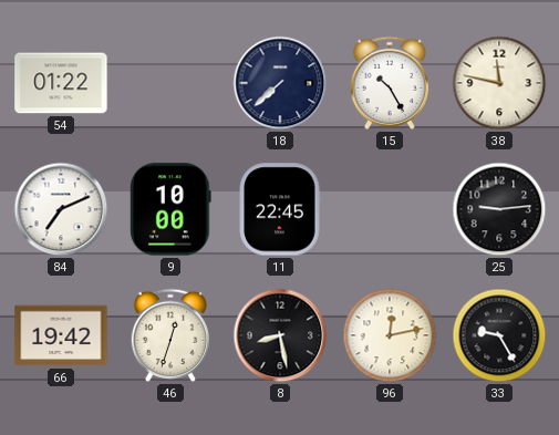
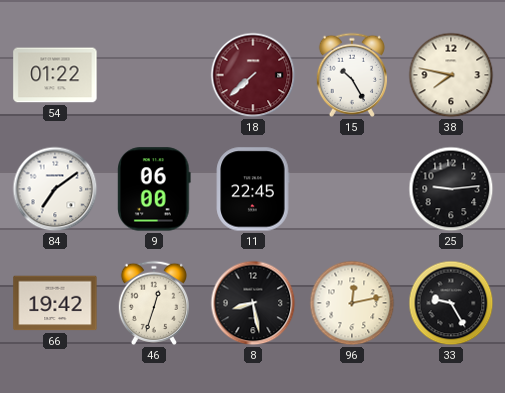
18 dial: navy -> burgundy (253, 75)
38: 11:47 -> 7:47 (451, 75)
84: 7:11 -> 7:09 (55, 189)
9: 10:00 -> 06:00 (154, 189)
